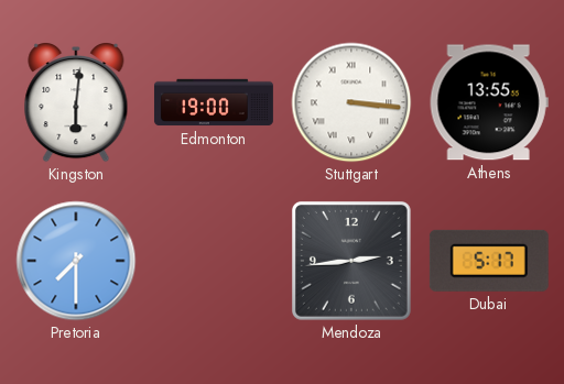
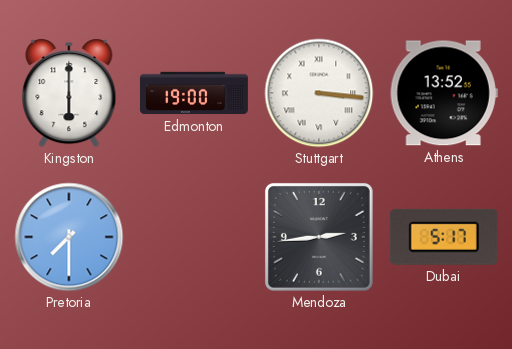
Kingston: 6:01 -> 6:00 (69, 94)
Athens: 13:55 -> 13:52 (444, 93)
